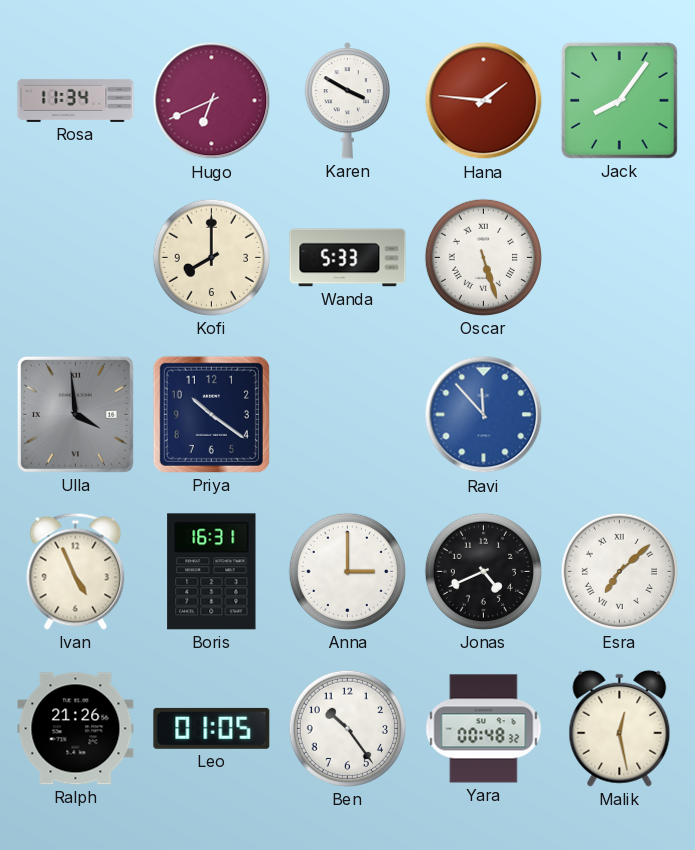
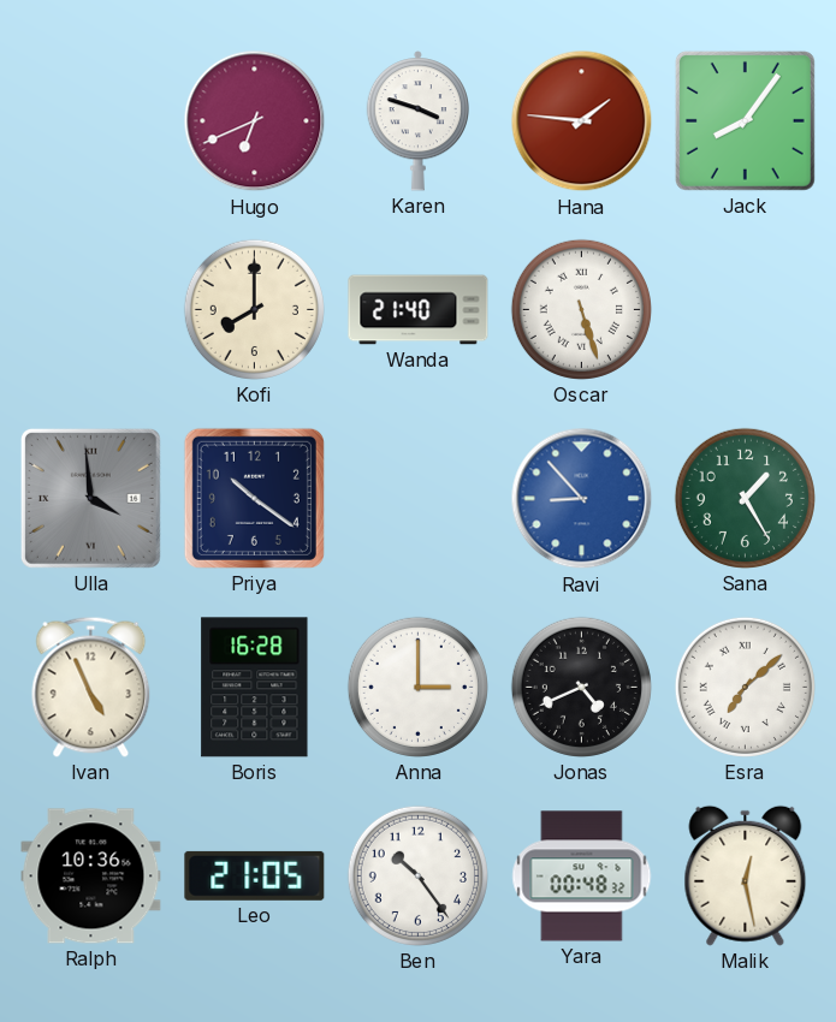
Rosa: 11:34 -> none (76, 100)
Karen: 3:50 -> 3:48 (417, 121)
Wanda: 5:33 -> 21:40 (419, 310)
Ravi: 11:53 -> 8:53 (582, 499)
Sana: none -> 1:25 (745, 498)
Boris: 16:31 -> 16:28 (255, 688)
Ralph: 21:26 -> 10:36 (91, 877)
Leo: 01:05 -> 21:05 (255, 875)
